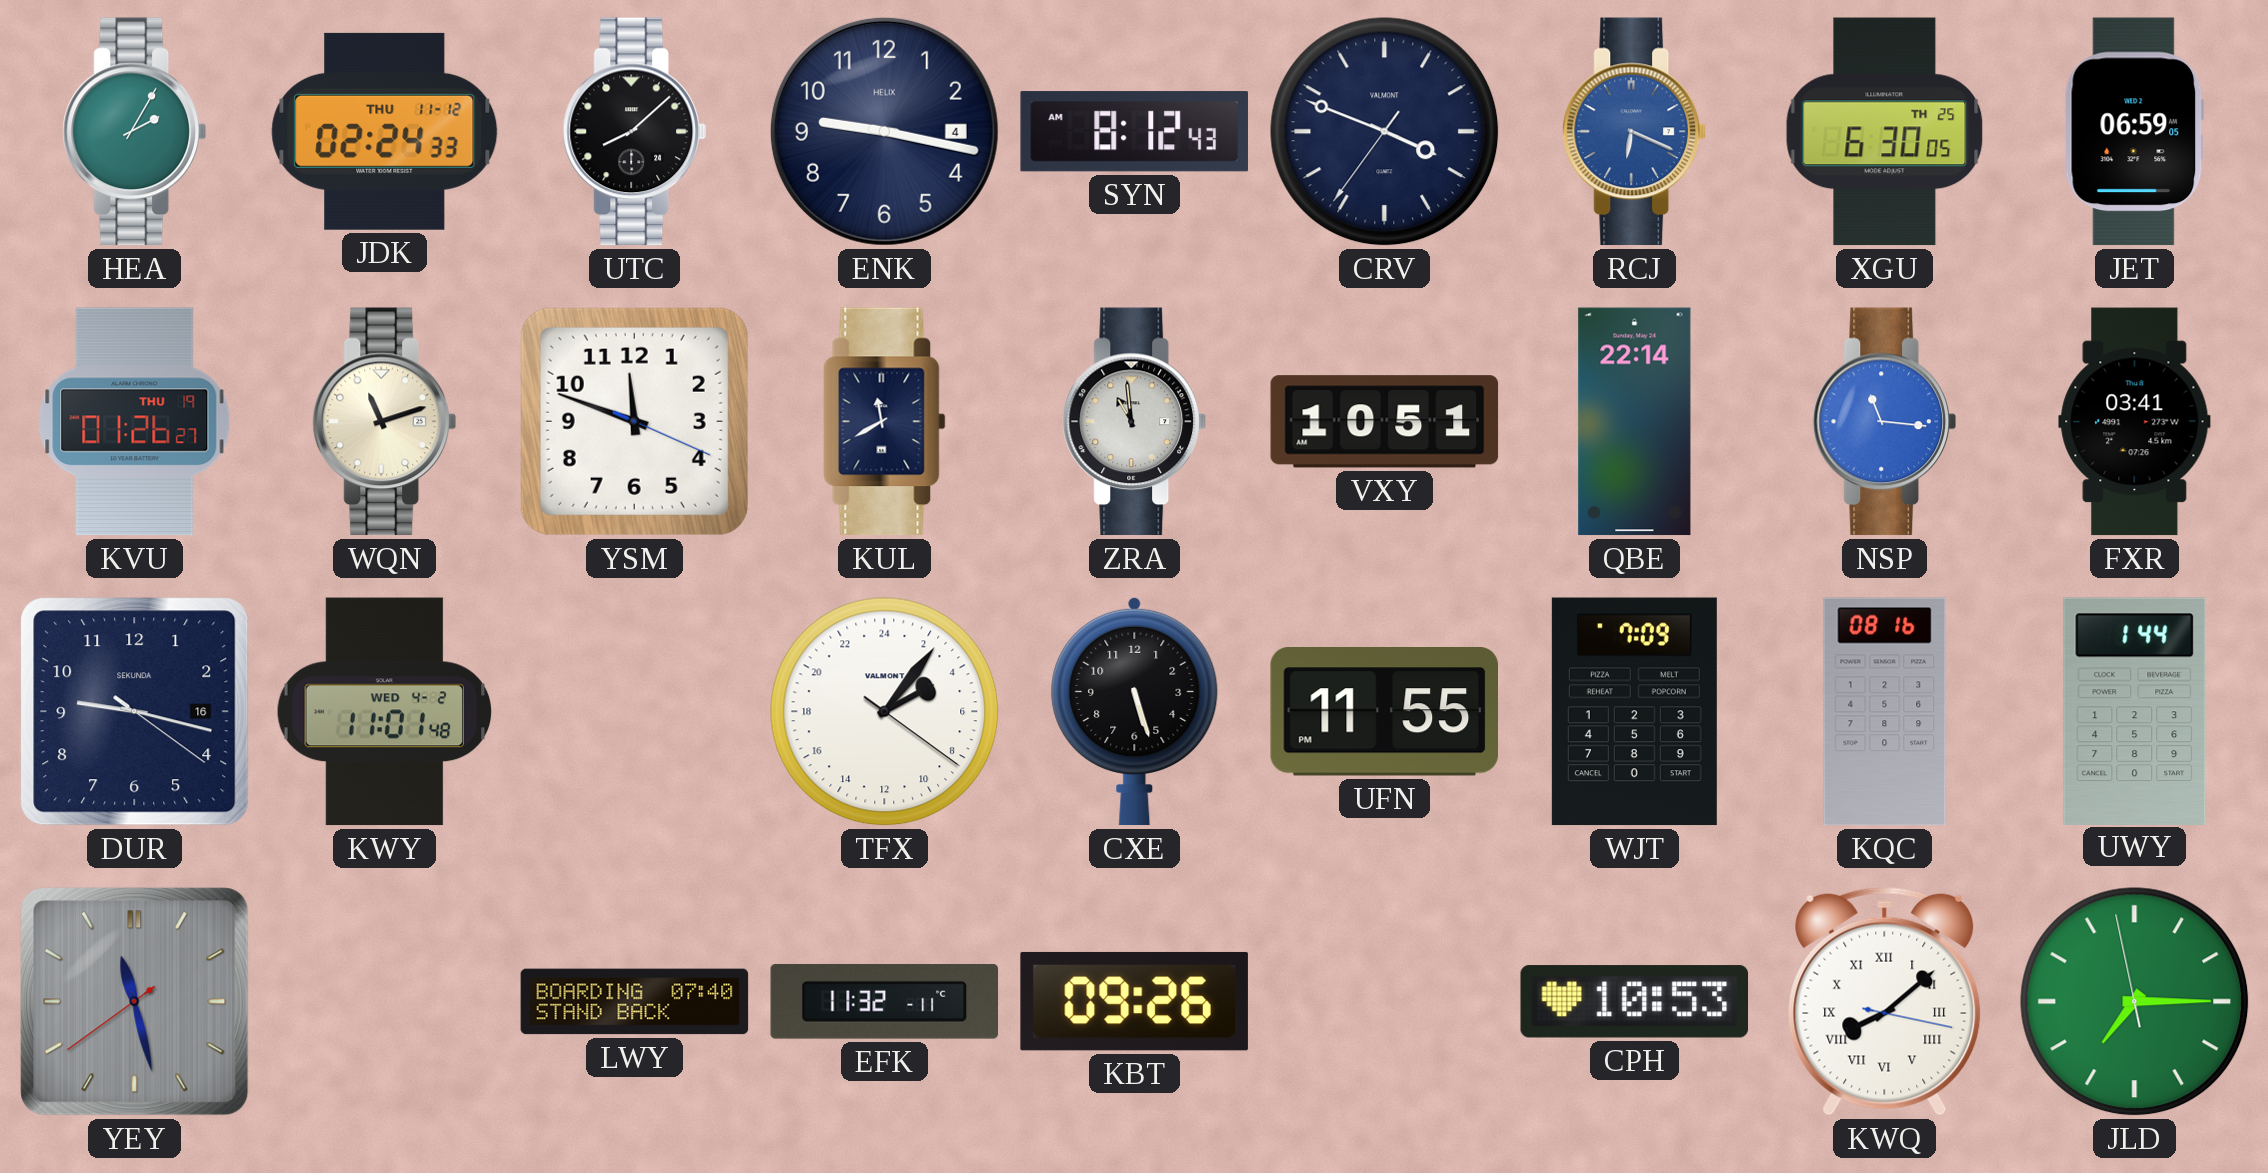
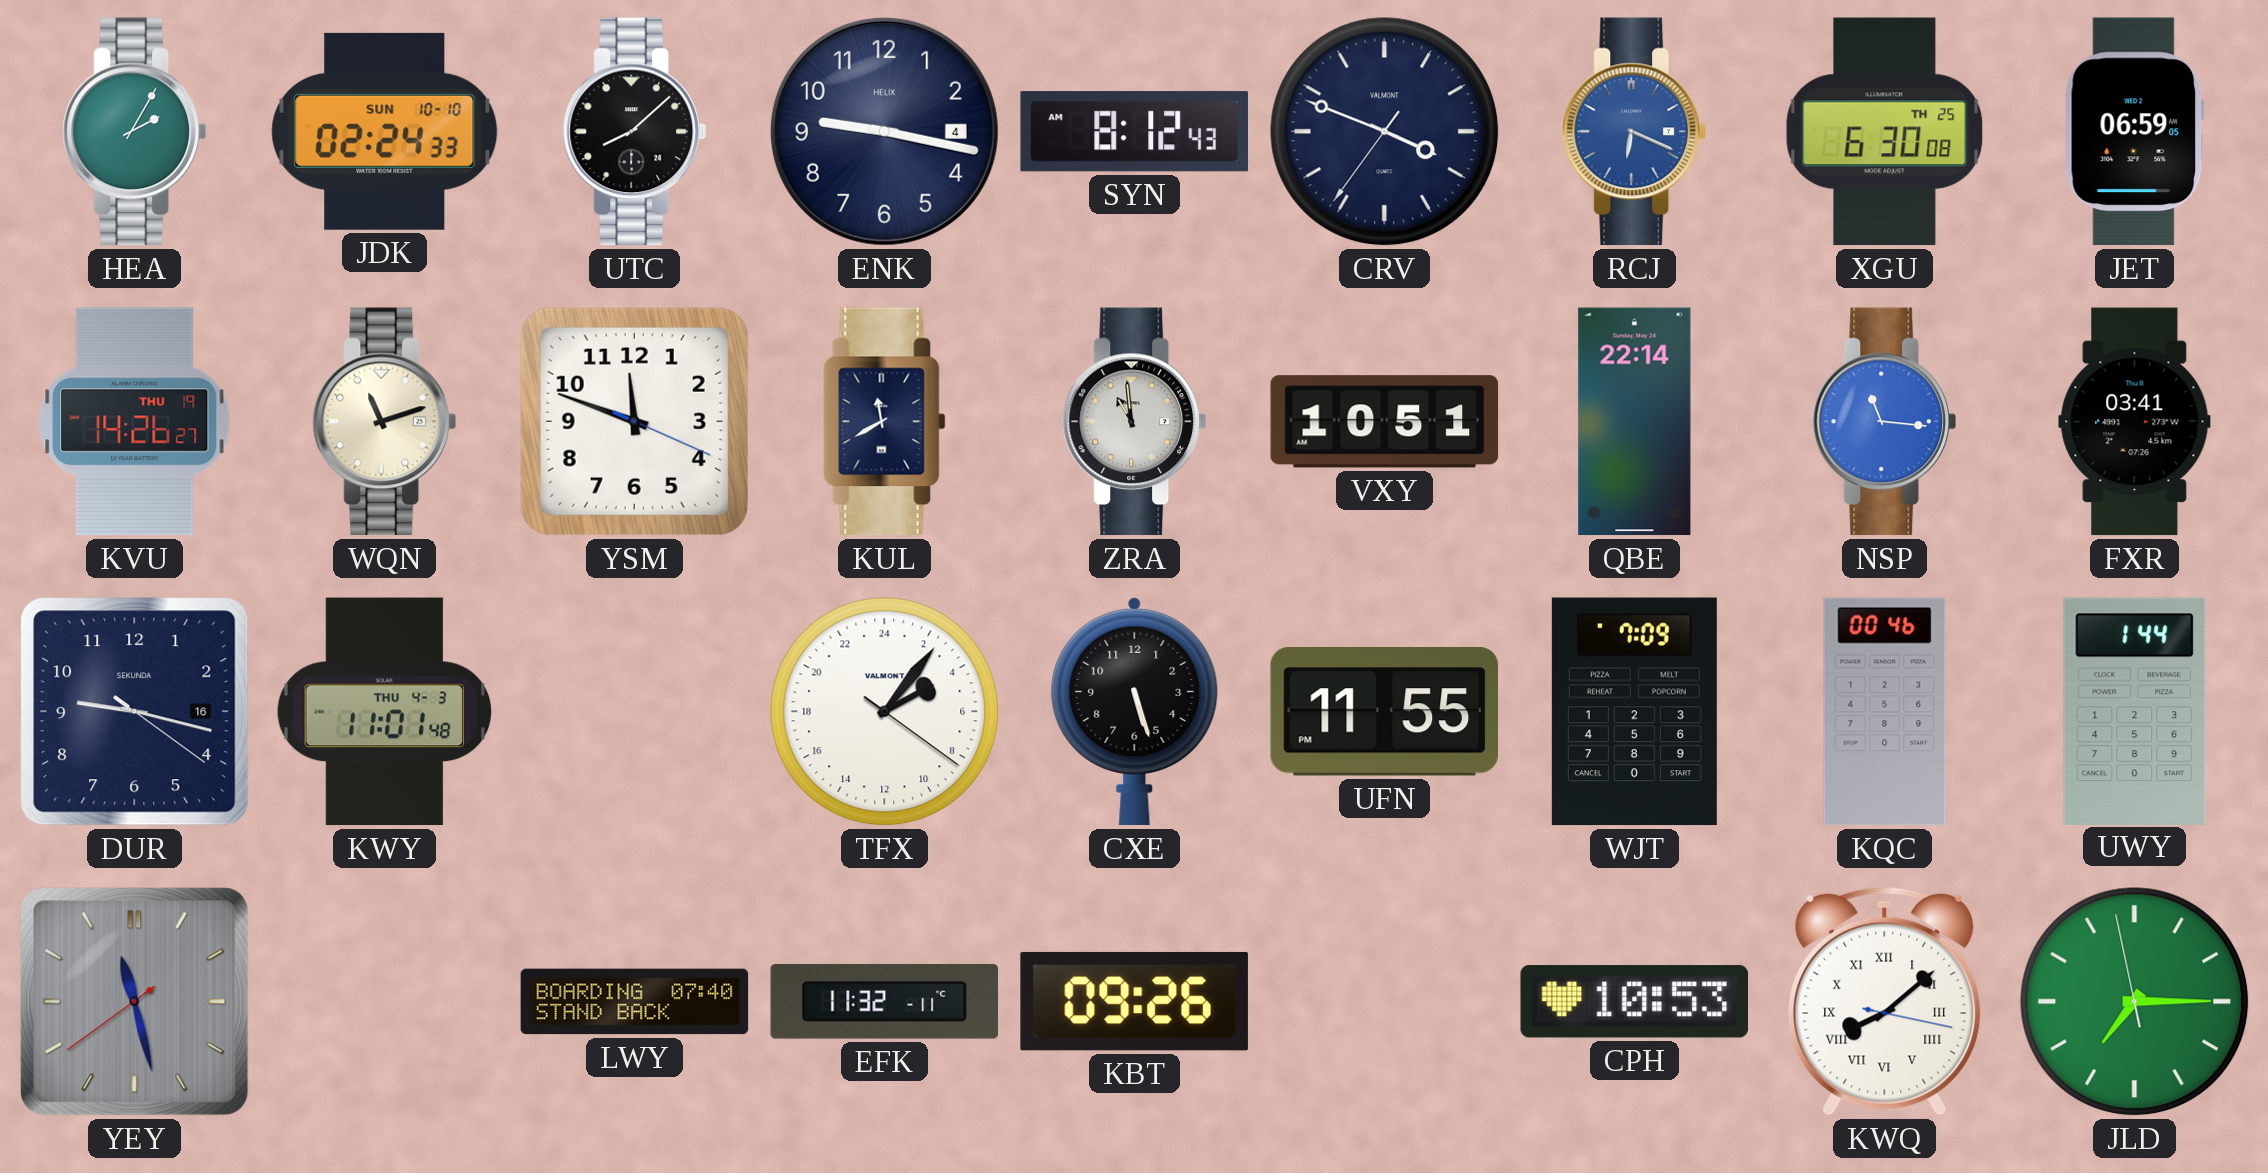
JDK date: THU 11-12 -> SUN 10-10 (385, 131)
XGU: 6:30:05 -> 6:30:08 (1885, 132)
KVU: 01:26 -> 14:26 (135, 422)
KWY date: WED 4-2 -> THU 4-3 (385, 712)
KQC: 08:16 -> 00:46 (1885, 712)
